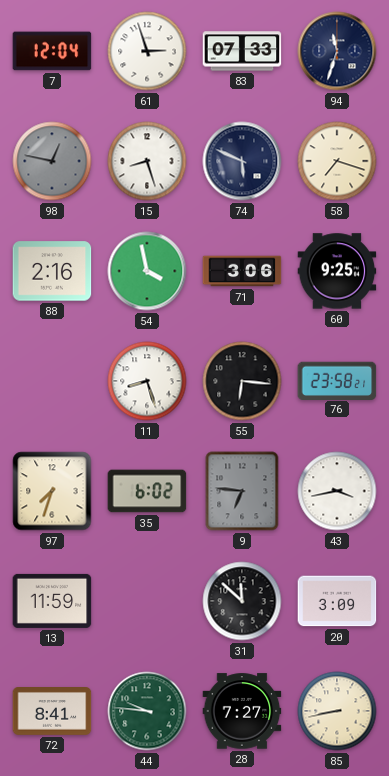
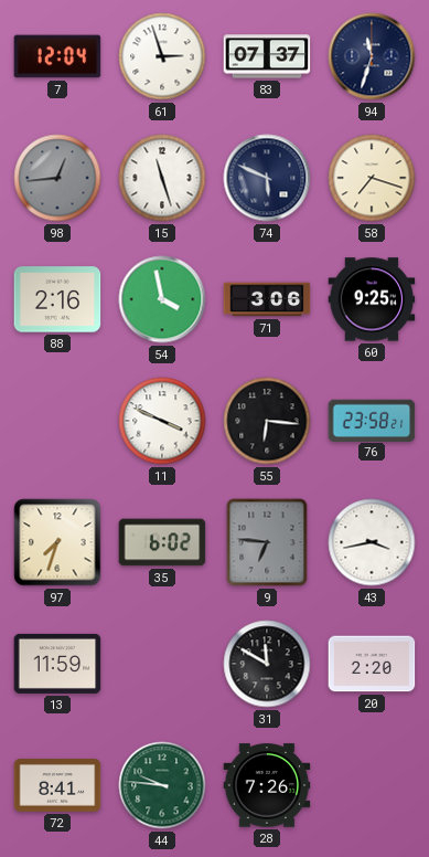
83: 07:33 -> 07:37 (267, 56)
98: 12:47 -> 12:44 (57, 178)
15: 8:27 -> 11:27 (162, 178)
11: 8:27 -> 3:49 (162, 421)
31: 11:52 -> 11:50 (267, 664)
20: 3:09 -> 2:20 (372, 664)
28: 7:27 -> 7:26 (267, 785)
85: 8:43 -> none (337, 711)
